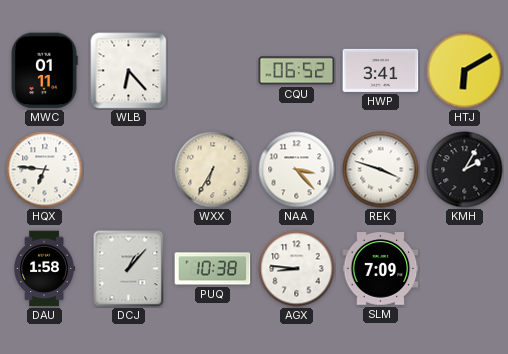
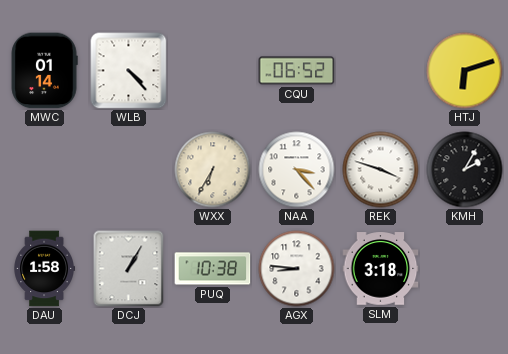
MWC: 01:11 -> 01:14 (44, 71)
WLB: 6:23 -> 4:23 (129, 71)
HWP: 3:41 -> none (381, 70)
HTJ: 6:10 -> 6:12 (465, 71)
HQX: 6:46 -> none (45, 170)
DCJ: 1:07 -> 1:05 (129, 269)
SLM: 7:09 -> 3:18 (381, 269)
